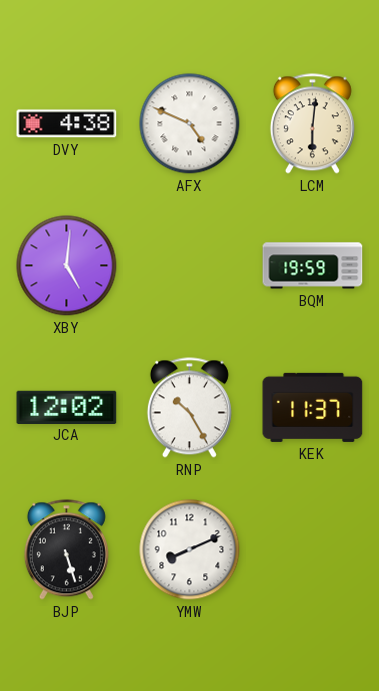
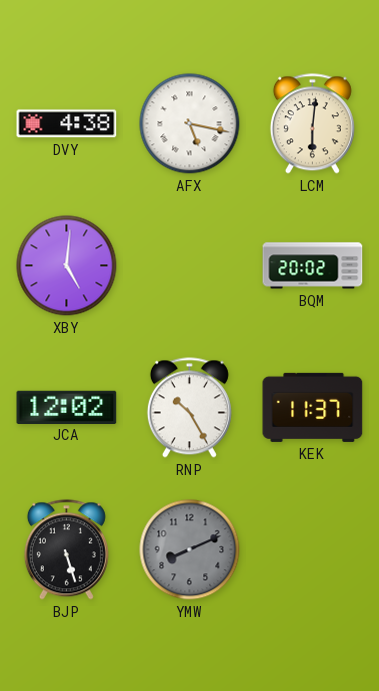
AFX: 4:49 -> 5:17 (190, 124)
BQM: 19:59 -> 20:02 (313, 266)
YMW dial: white -> grey (190, 550)
